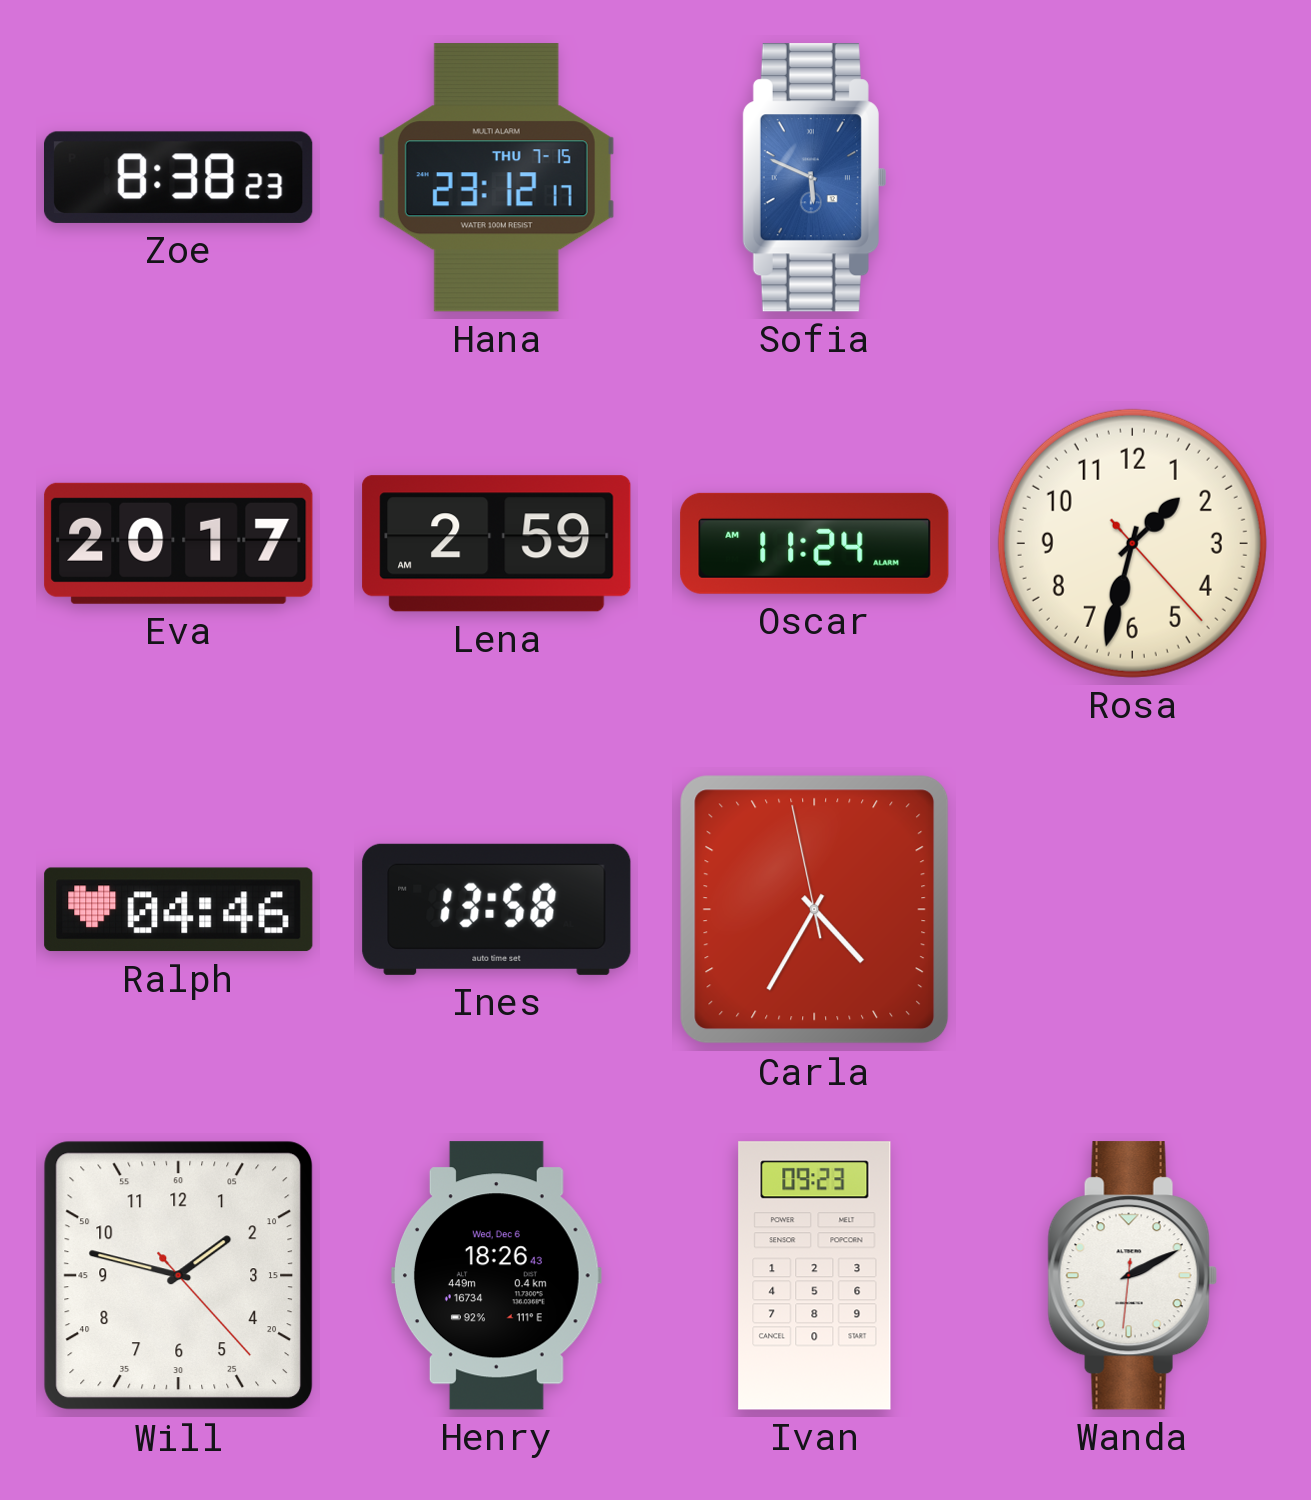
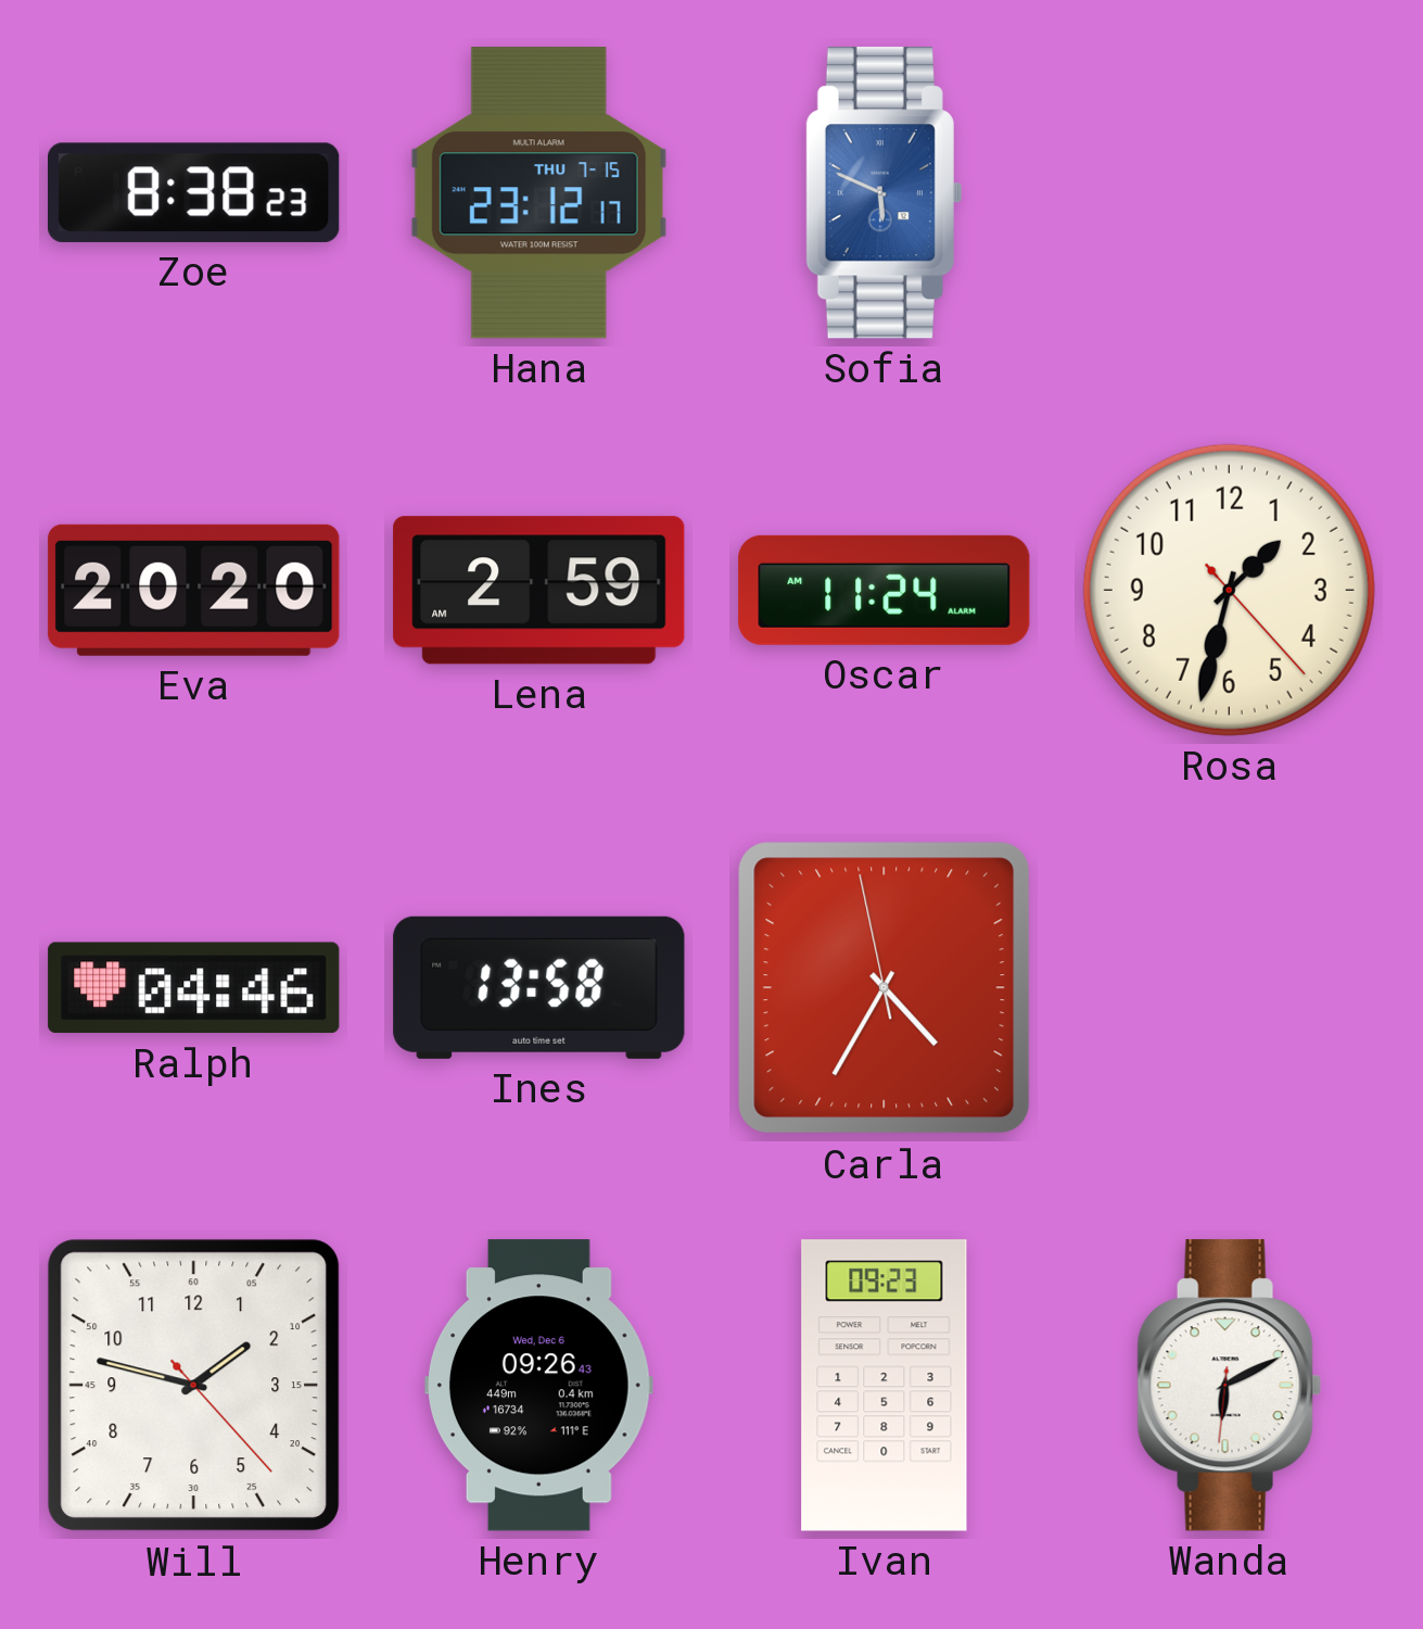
Eva: 20:17 -> 20:20 (194, 590)
Henry: 18:26 -> 09:26 (538, 1386)
Wanda: 2:10 -> 6:10 (1229, 1386)
